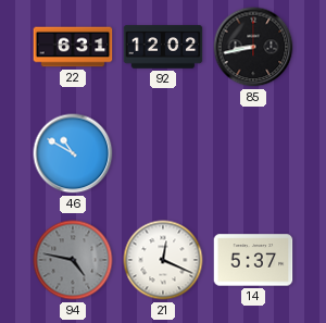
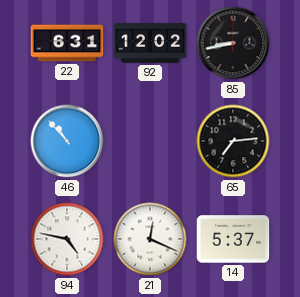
46: 10:50 -> 10:53 (67, 141)
65: none -> 7:14 (233, 141)
94 dial: grey -> white (67, 239)
